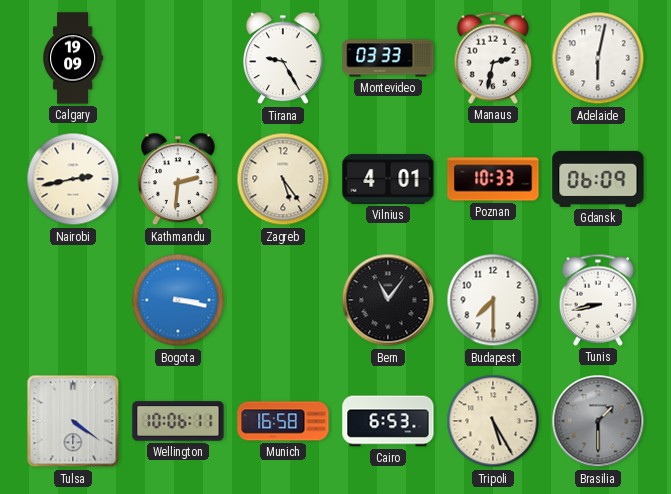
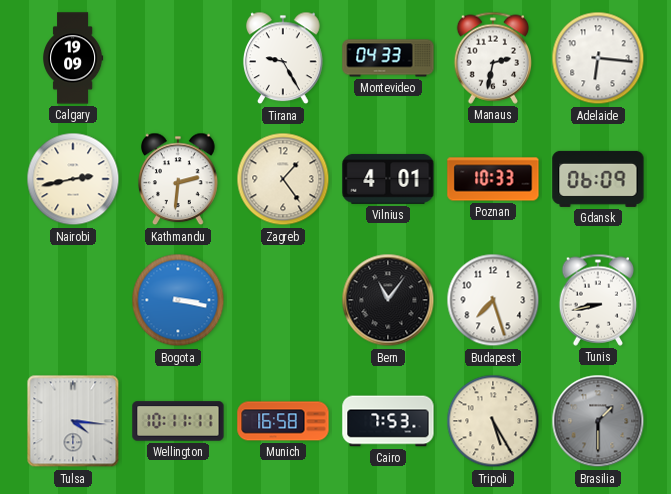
Montevideo: 03:33 -> 04:33 (388, 58)
Adelaide: 6:02 -> 6:16 (598, 58)
Zagreb: 5:24 -> 1:24 (283, 179)
Budapest: 7:30 -> 7:27 (493, 300)
Tulsa: 4:21 -> 4:16 (73, 421)
Wellington: 10:06 -> 10:11 (178, 421)
Cairo: 6:53 -> 7:53 (388, 421)
